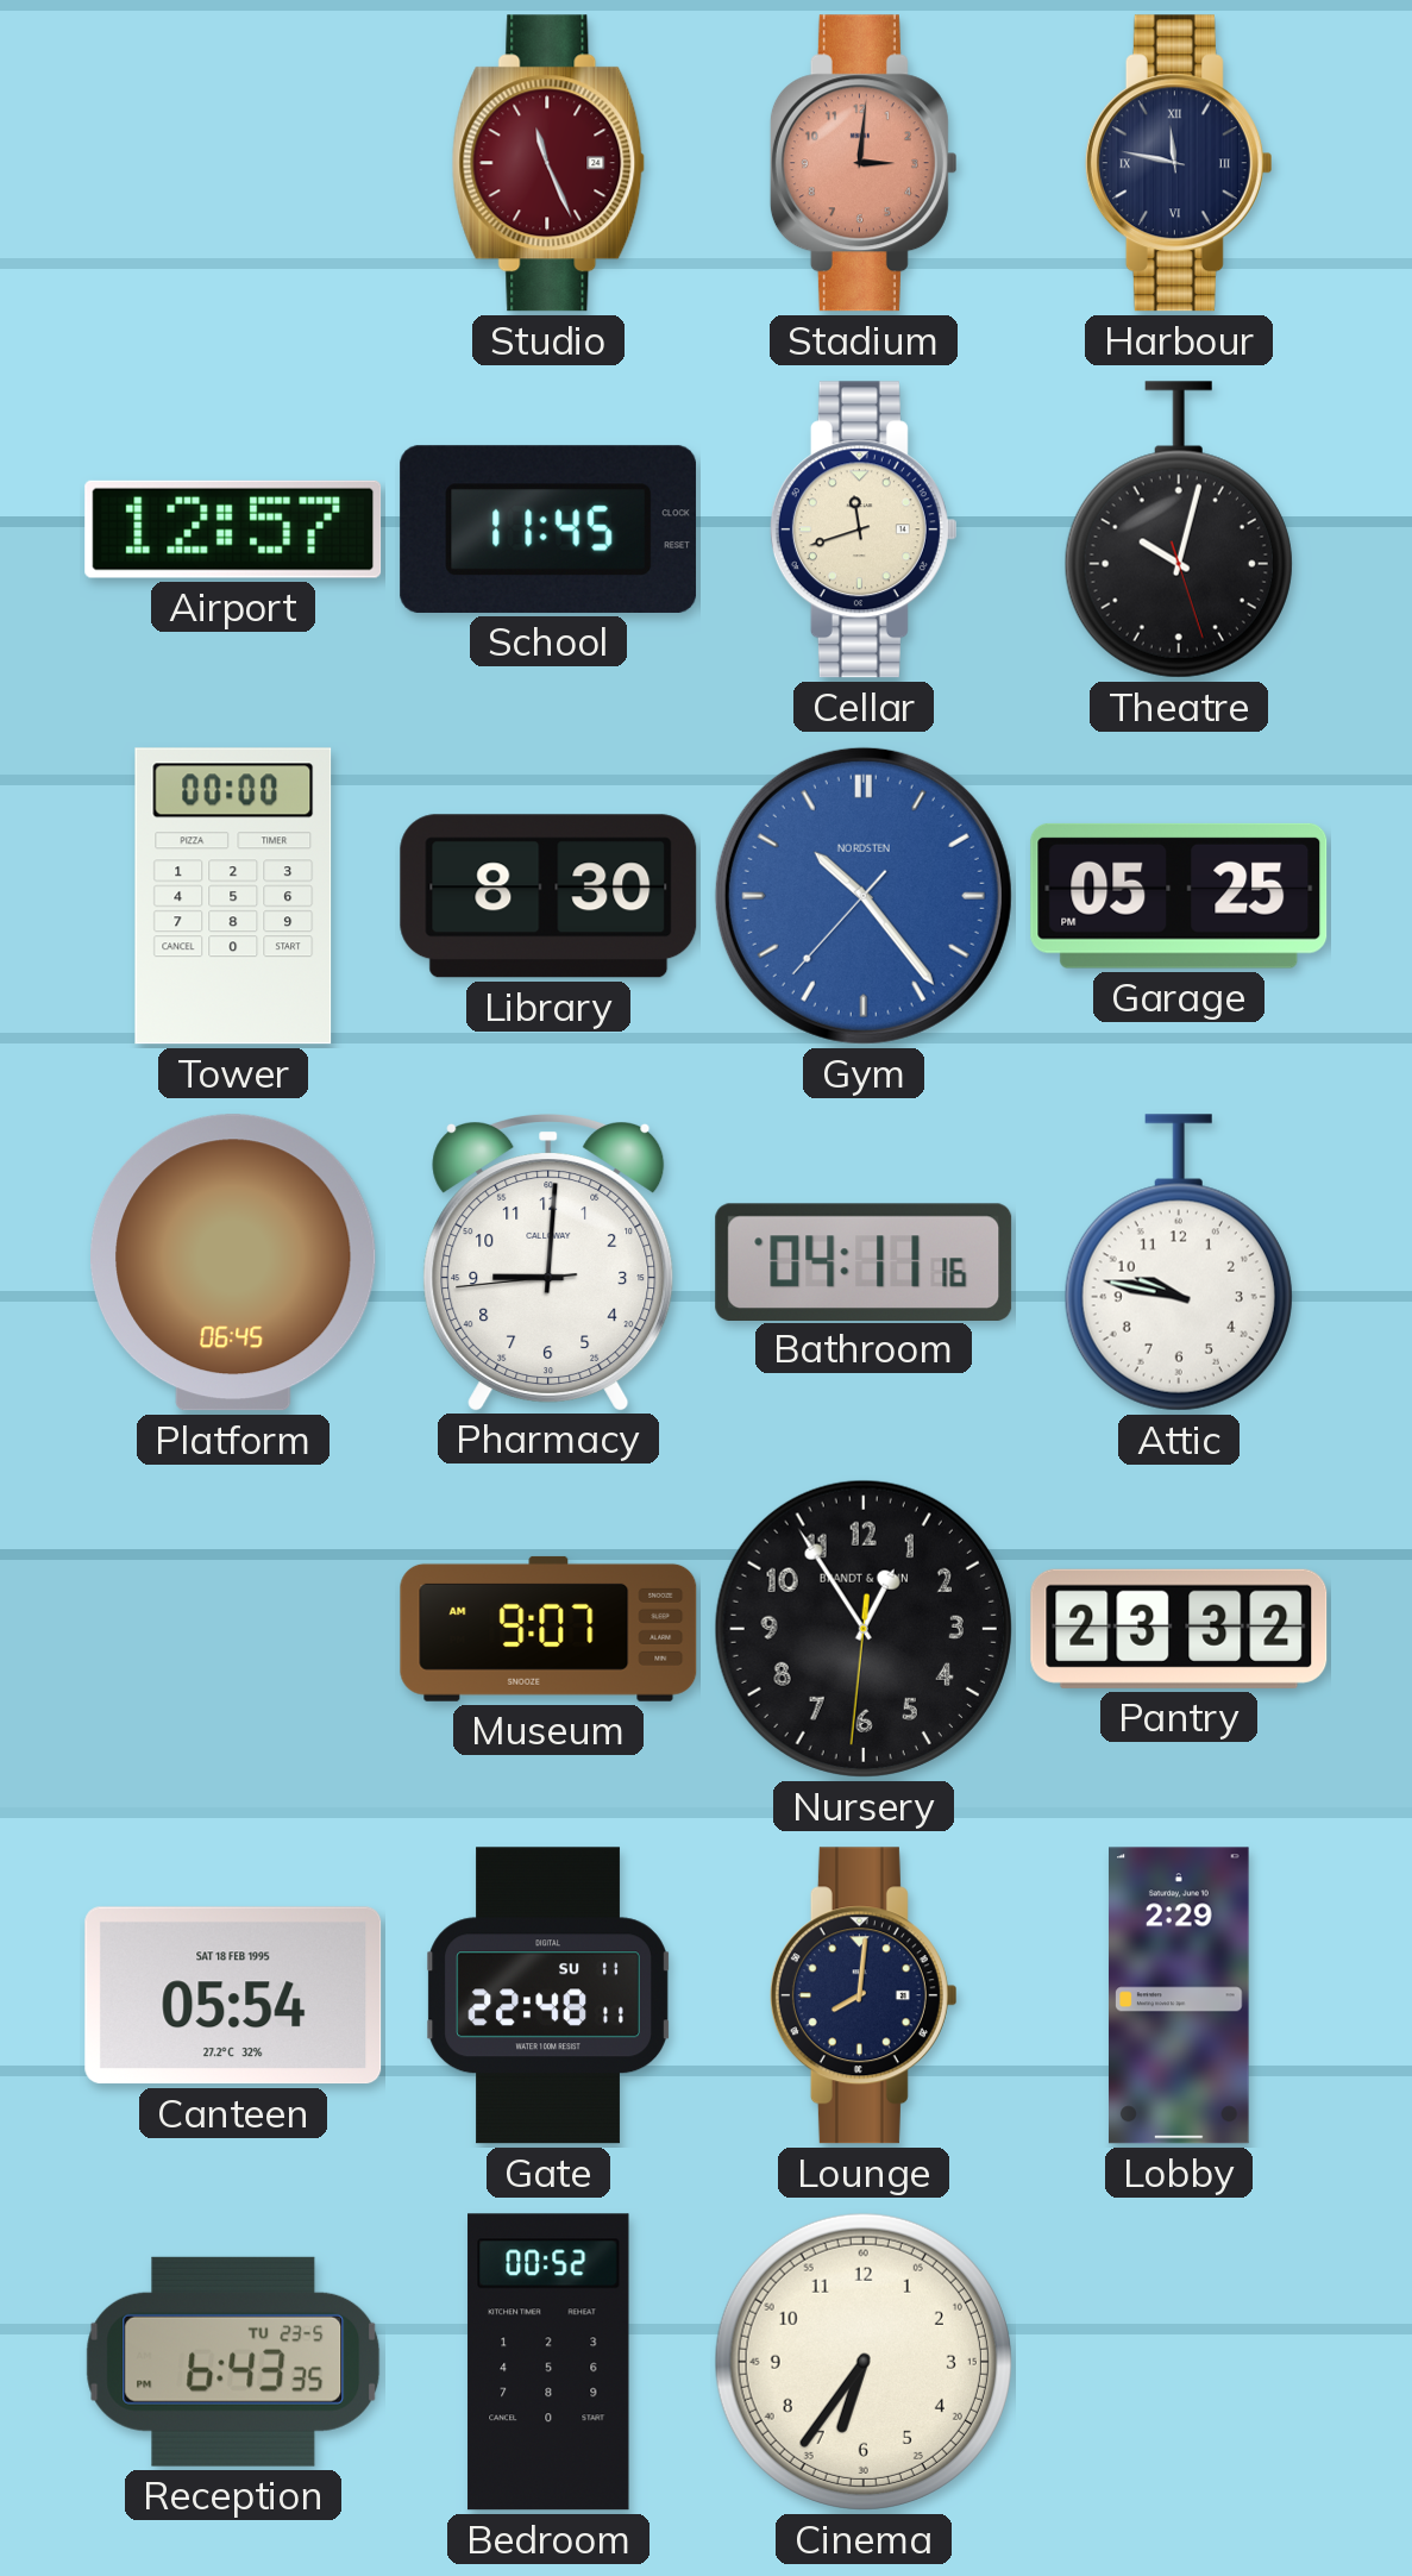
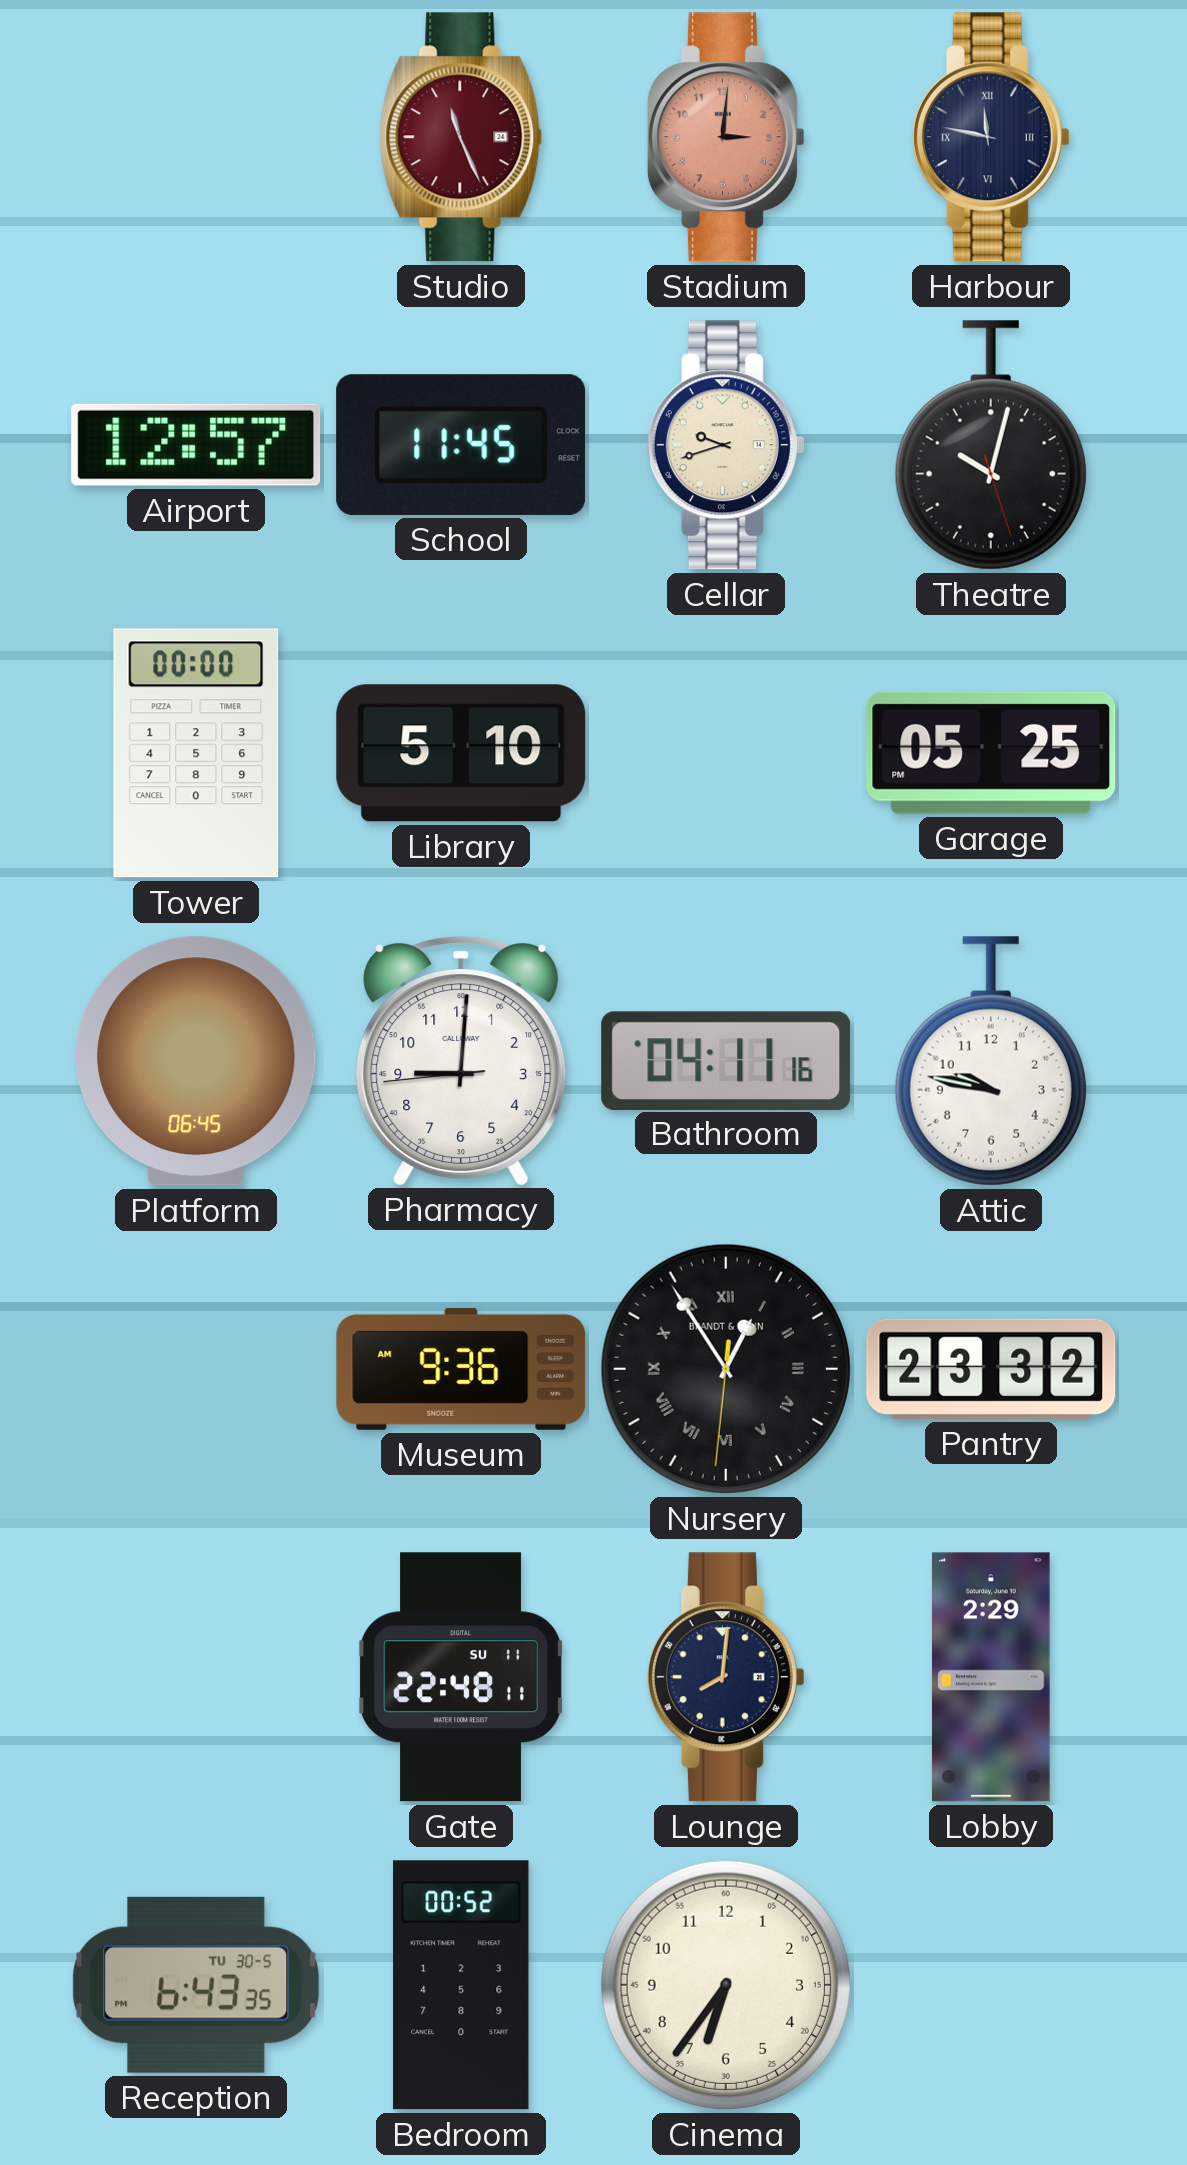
Cellar: 11:42 -> 9:42 (726, 445)
Library: 8:30 -> 5:10 (461, 753)
Gym: 10:23 -> none (864, 896)
Museum: 9:07 -> 9:36 (461, 1369)
Nursery numerals: Arabic -> Roman (726, 1369)
Canteen: 05:54 -> none (233, 1995)
Reception date: TU 23-5 -> TU 30-5 (196, 1985)
